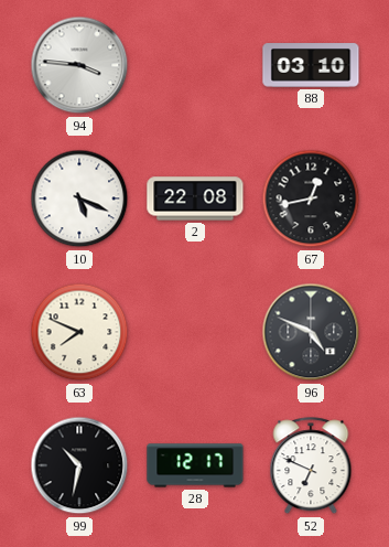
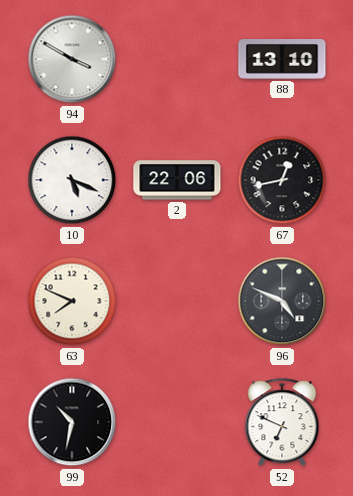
94: 3:46 -> 3:50 (72, 59)
88: 03:10 -> 13:10 (282, 59)
2: 22:08 -> 22:06 (177, 180)
28: 12:17 -> none (195, 465)
